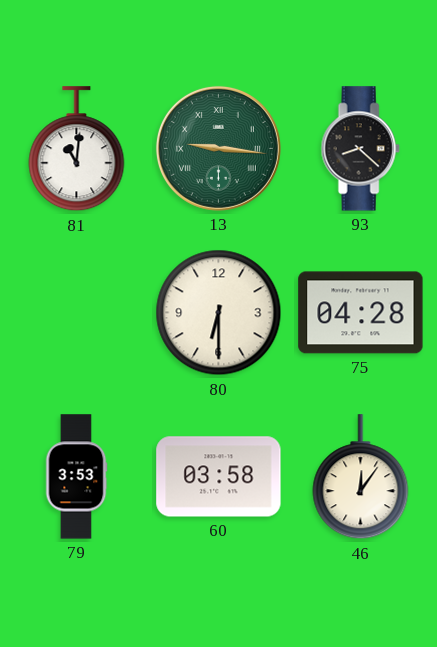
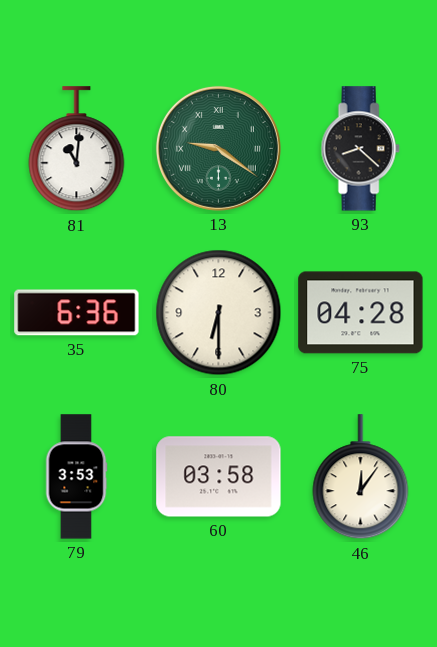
13: 9:16 -> 9:21 (218, 148)
35: none -> 6:36 (77, 313)
